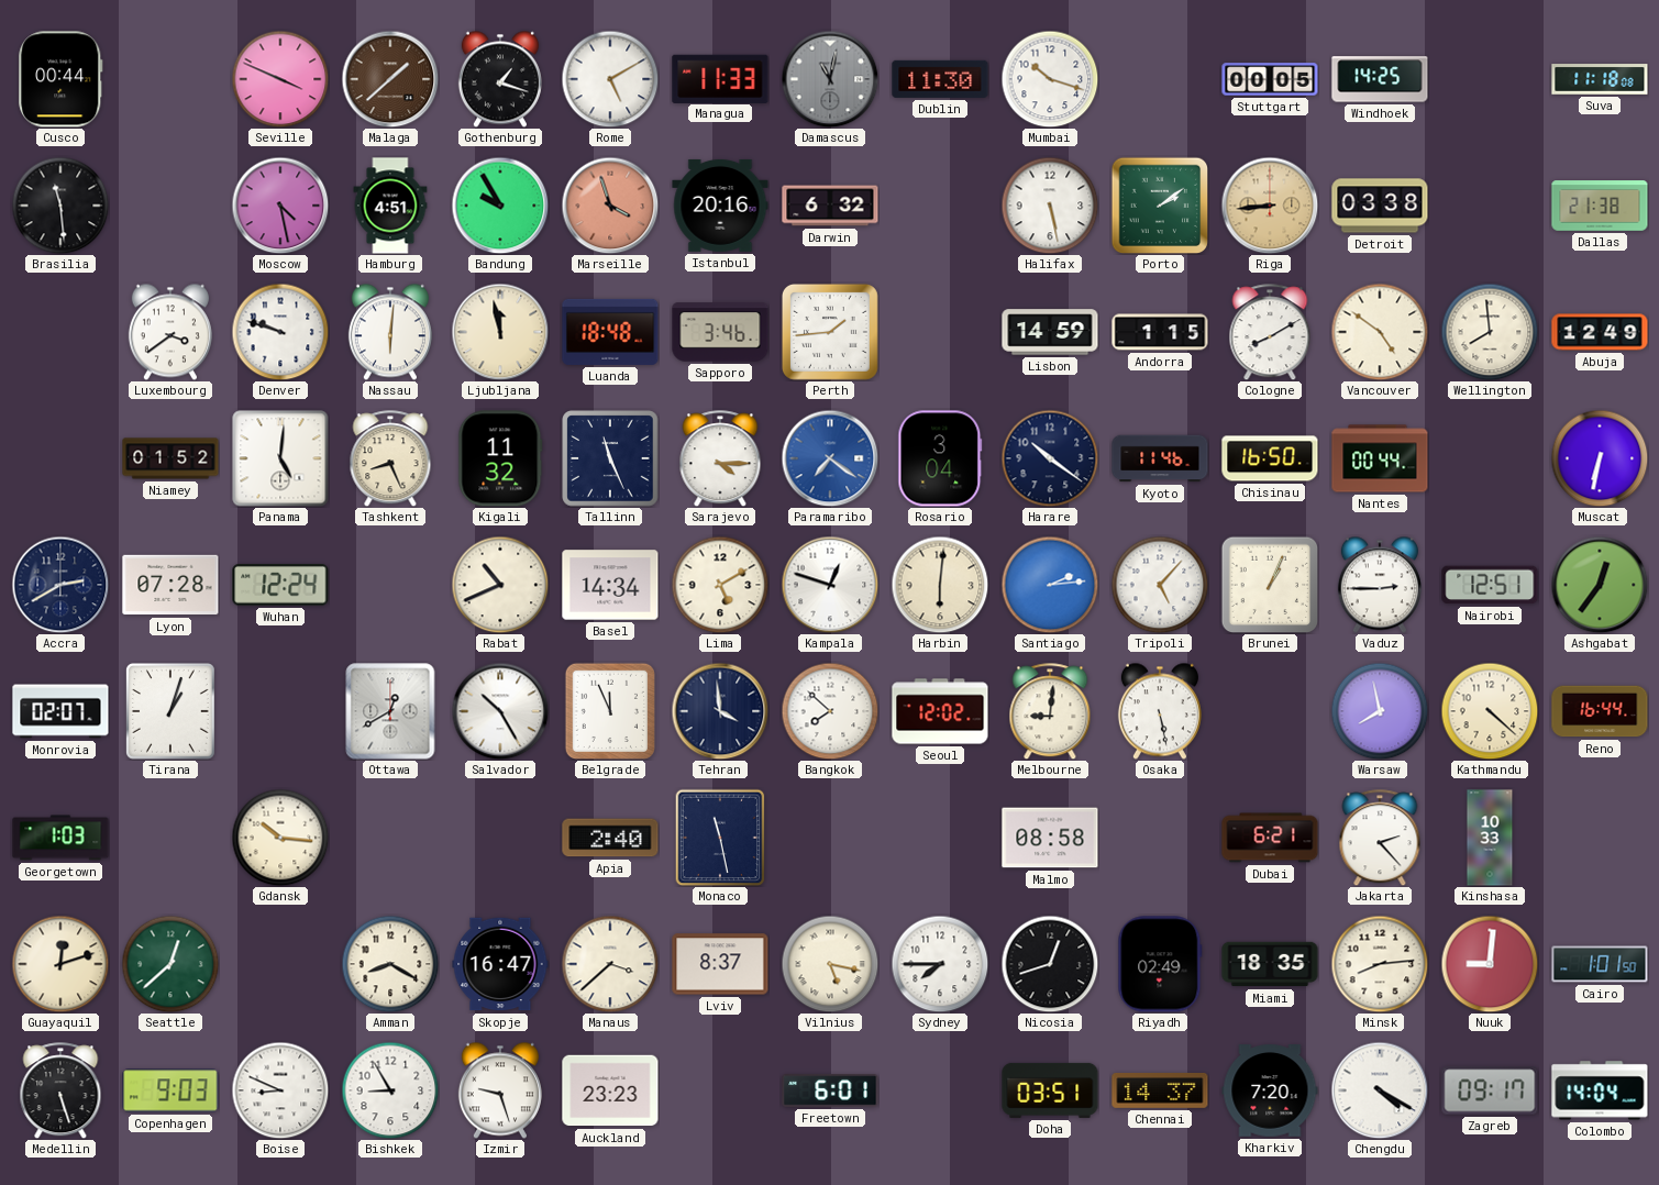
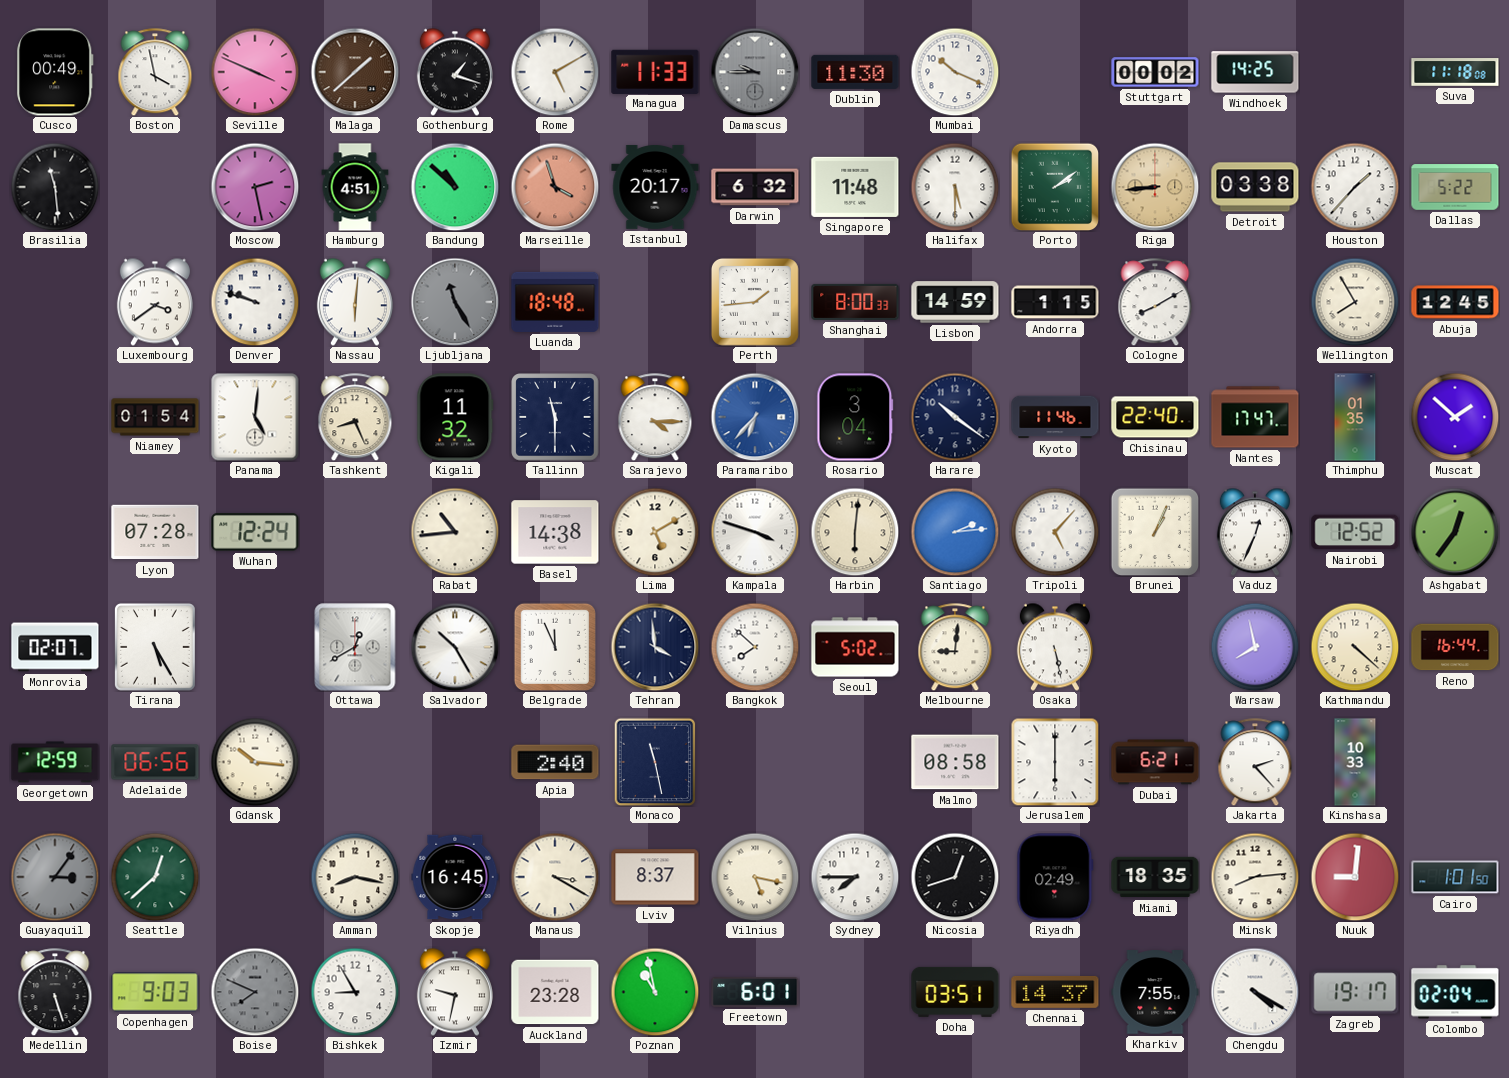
Cusco: 00:44 -> 00:49 (55, 72)
Boston: none -> 3:58 (155, 72)
Damascus: 11:02 -> 9:45 (755, 72)
Mumbai: 10:18 -> 10:19 (955, 72)
Stuttgart: 00:05 -> 00:02 (1155, 72)
Moscow: 4:28 -> 2:28 (255, 187)
Bandung: 9:55 -> 10:52 (455, 187)
Istanbul: 20:16 -> 20:17 (655, 187)
Singapore: none -> 11:48 (855, 187)
Halifax: 5:28 -> 5:30 (955, 187)
Houston: none -> 1:37 (1355, 187)
Dallas: 21:38 -> 5:22 (1455, 187)
Ljubljana: 11:58 -> 11:25 (455, 302)
Ljubljana dial: cream -> grey (455, 302)
Sapporo: 3:46 -> none (720, 332)
Shanghai: none -> 8:00 (855, 302)
Vancouver: 4:51 -> none (1380, 332)
Wellington: 7:59 -> 7:55 (1355, 302)
Abuja: 12:49 -> 12:45 (1455, 302)
Niamey: 01:52 -> 01:54 (155, 417)
Tallinn: 11:26 -> 11:30 (555, 417)
Paramaribo: 7:21 -> 6:37 (755, 417)
Chisinau: 16:50 -> 22:40 (1155, 417)
Nantes: 00:44 -> 17:47 (1255, 417)
Thimphu: none -> 01:35 (1355, 417)
Muscat: 6:32 -> 1:52 (1455, 417)
Accra: 2:40 -> none (60, 585)
Rabat: 10:41 -> 10:44 (455, 532)
Basel: 14:34 -> 14:38 (555, 532)
Kampala: 12:48 -> 3:48 (755, 532)
Vaduz: 2:45 -> 12:34 (1255, 532)
Nairobi: 12:51 -> 12:52 (1355, 532)
Tirana: 1:03 -> 5:25 (155, 647)
Seoul: 12:02 -> 5:02 (855, 647)
Georgetown: 1:03 -> 12:59 (55, 762)
Adelaide: none -> 06:56 (155, 762)
Jerusalem: none -> 6:00 (1055, 762)
Guayaquil: 12:12 -> 3:06 (55, 877)
Guayaquil dial: cream -> grey (55, 877)
Amman: 8:20 -> 8:17 (355, 877)
Skopje: 16:47 -> 16:45 (455, 877)
Manaus: 3:38 -> 3:20 (555, 877)
Boise: 8:49 -> 7:49 (255, 992)
Boise dial: white -> grey (255, 992)
Izmir: 9:27 -> 9:32 (455, 992)
Auckland: 23:23 -> 23:28 (555, 992)
Poznan: none -> 10:58 (655, 992)
Kharkiv: 7:20 -> 7:55 (1155, 992)
Zagreb: 09:17 -> 19:17 (1355, 992)
Colombo: 14:04 -> 02:04 (1455, 992)
